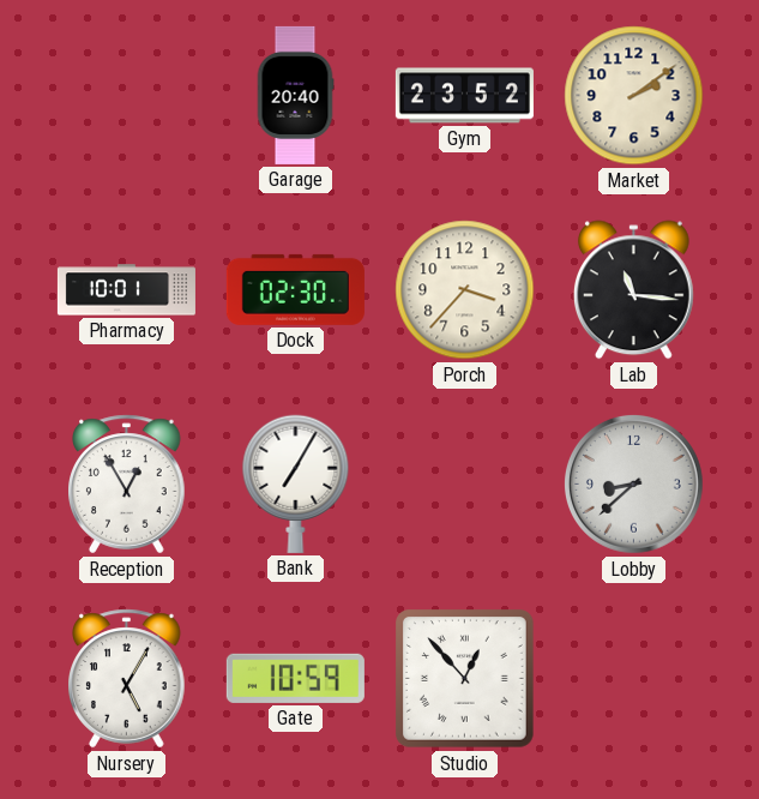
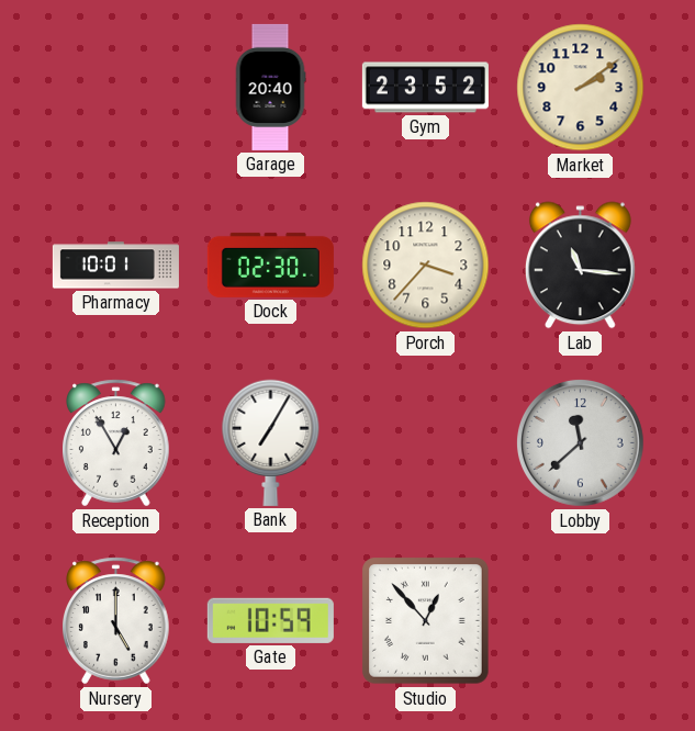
Lobby: 8:38 -> 11:38 (580, 442)
Nursery: 5:05 -> 5:00 (116, 621)
